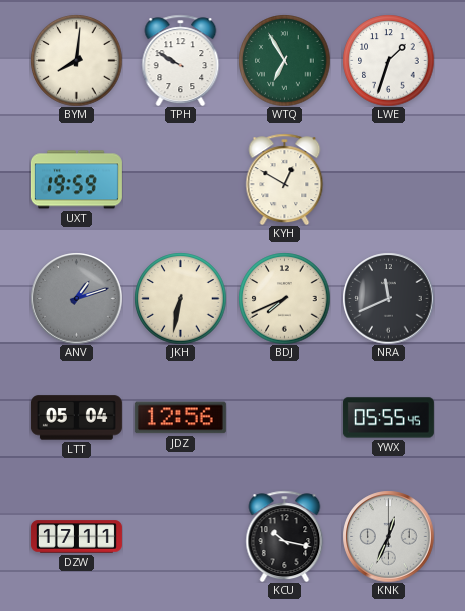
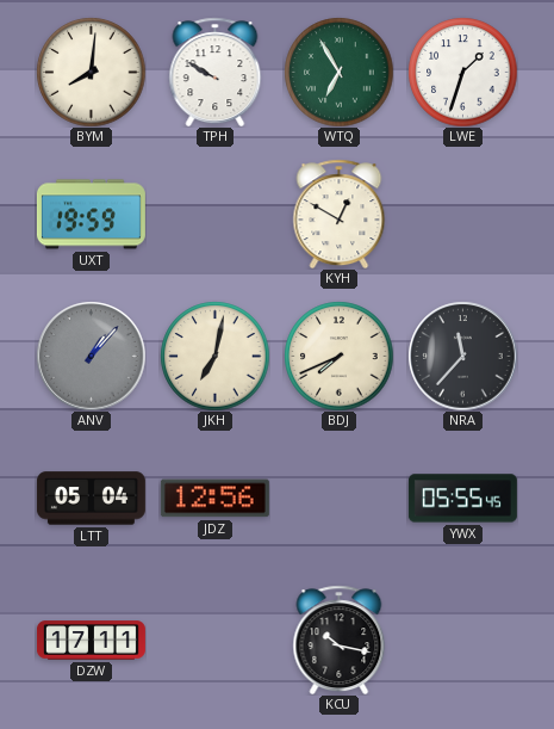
ANV: 1:12 -> 1:07 (91, 356)
JKH: 6:32 -> 7:02 (214, 356)
NRA: 11:41 -> 11:37 (462, 356)
KNK: 12:34 -> none (388, 536)
